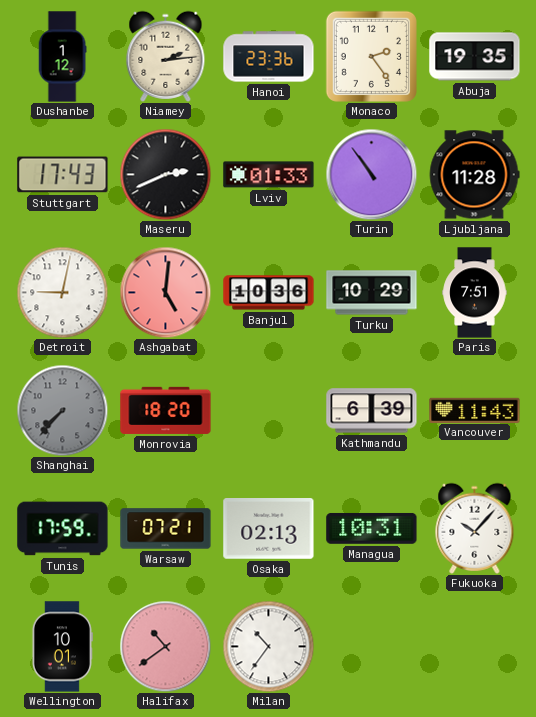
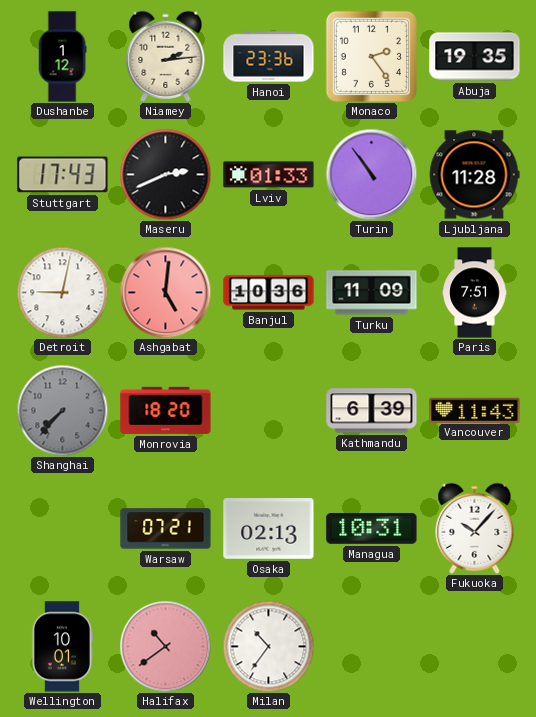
Turku: 10:29 -> 11:09 (372, 293)
Tunis: 17:59 -> none (63, 529)
